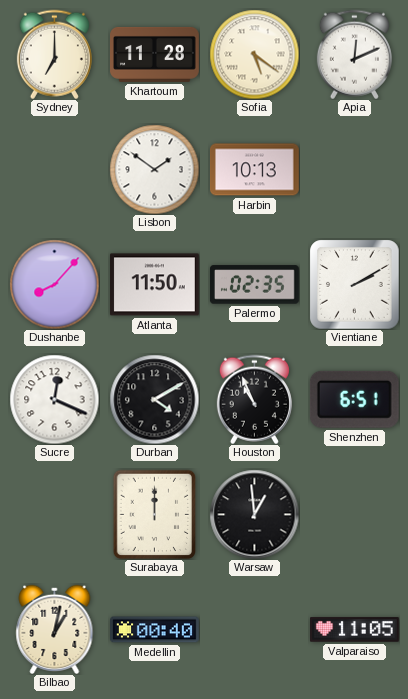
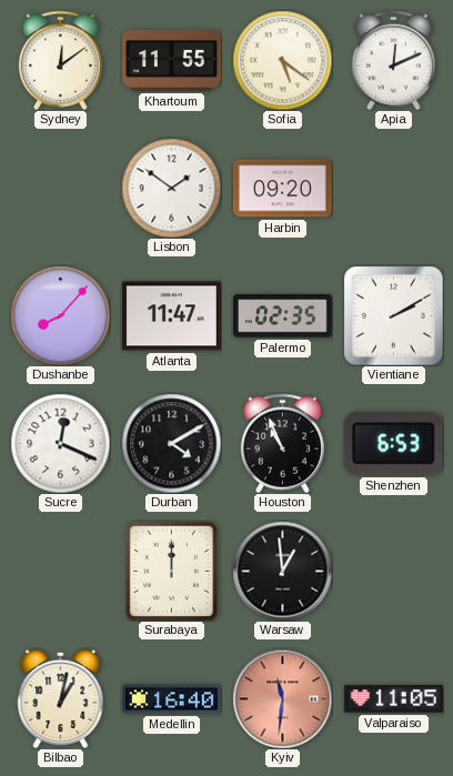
Sydney: 7:00 -> 12:09 (60, 60)
Khartoum: 11:28 -> 11:55 (172, 60)
Harbin: 10:13 -> 09:20 (283, 189)
Atlanta: 11:50 -> 11:47 (171, 316)
Shenzhen: 6:51 -> 6:53 (393, 443)
Medellin: 00:40 -> 16:40 (172, 699)
Kyiv: none -> 11:31 (282, 698)
